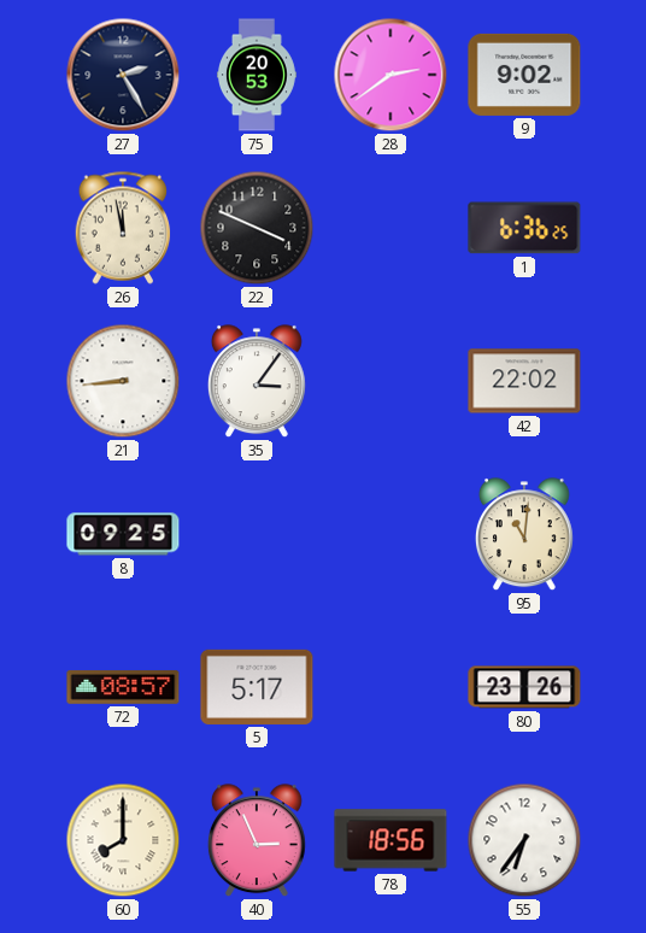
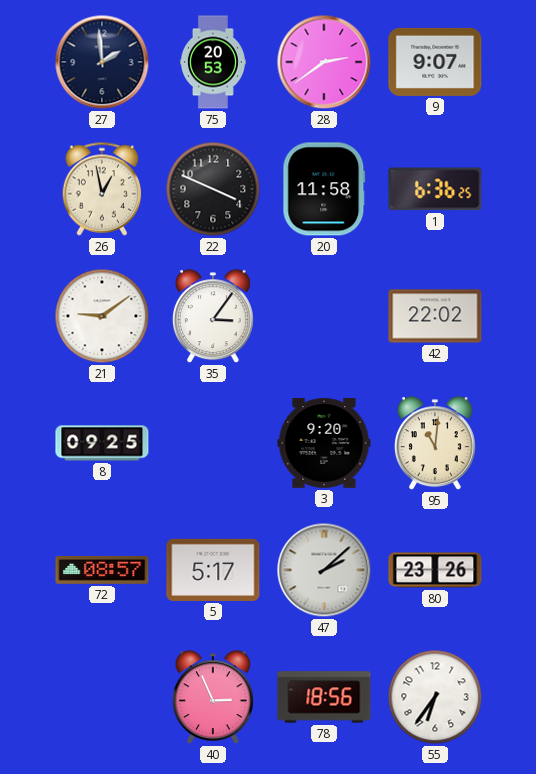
27: 2:25 -> 1:59 (102, 62)
9: 9:02 -> 9:07 (435, 62)
26: 11:58 -> 12:58 (102, 189)
20: none -> 11:58 (324, 189)
21: 8:44 -> 9:09 (102, 316)
3: none -> 9:20 (324, 443)
47: none -> 2:08 (324, 570)
60: 8:00 -> none (123, 840)
